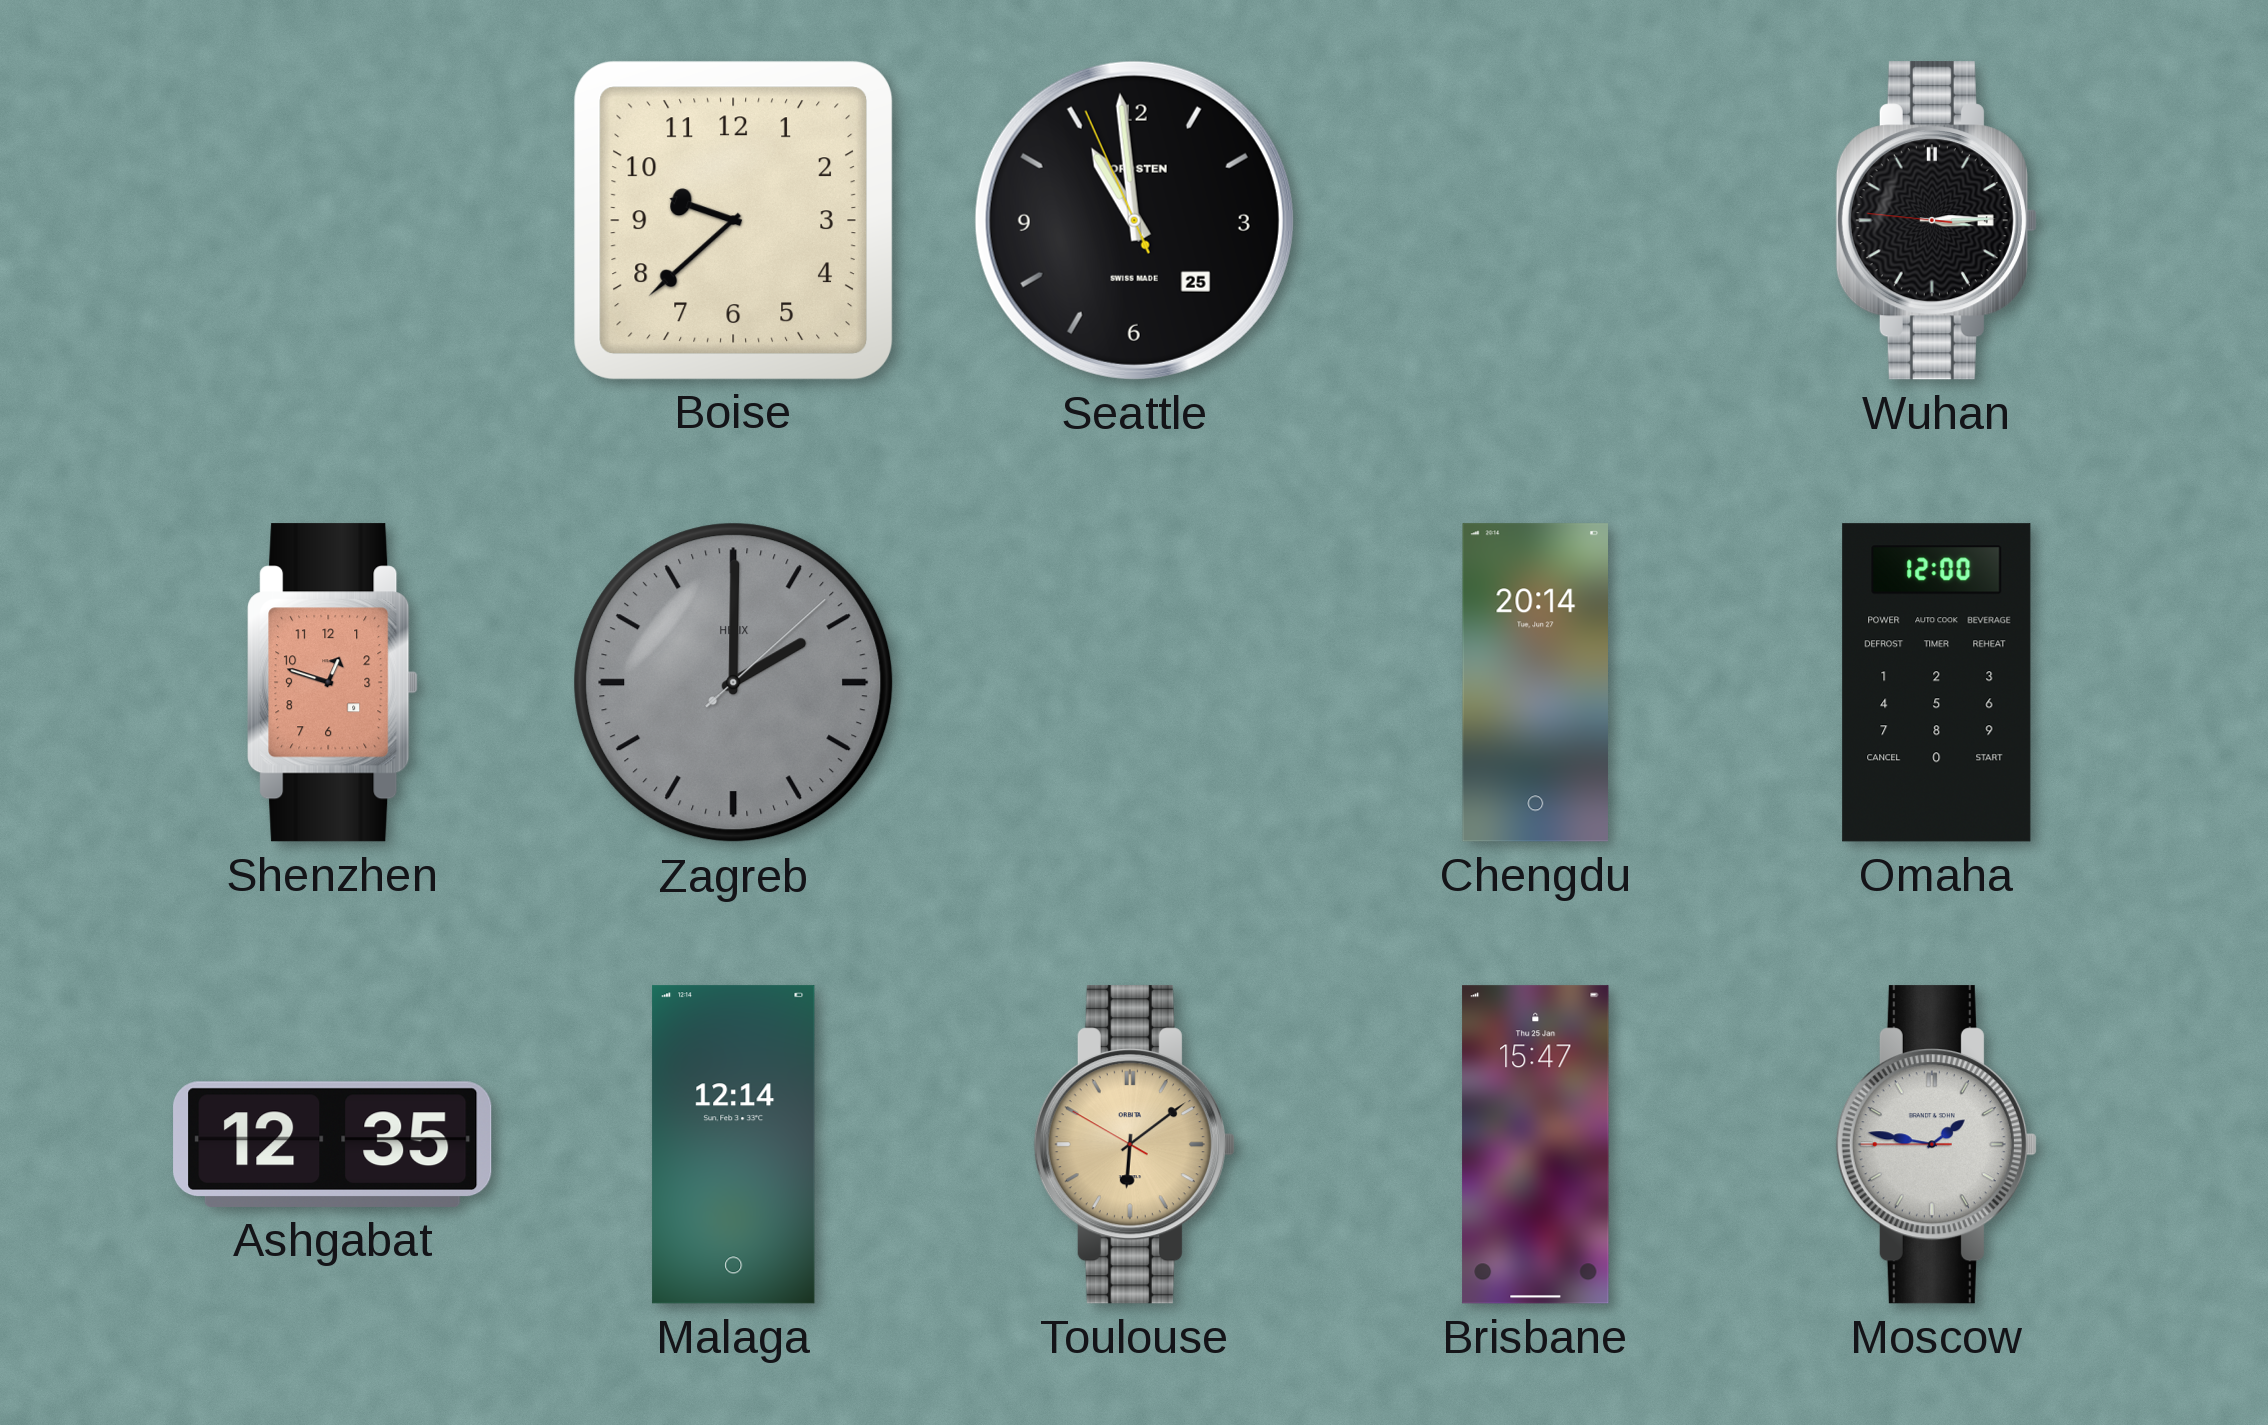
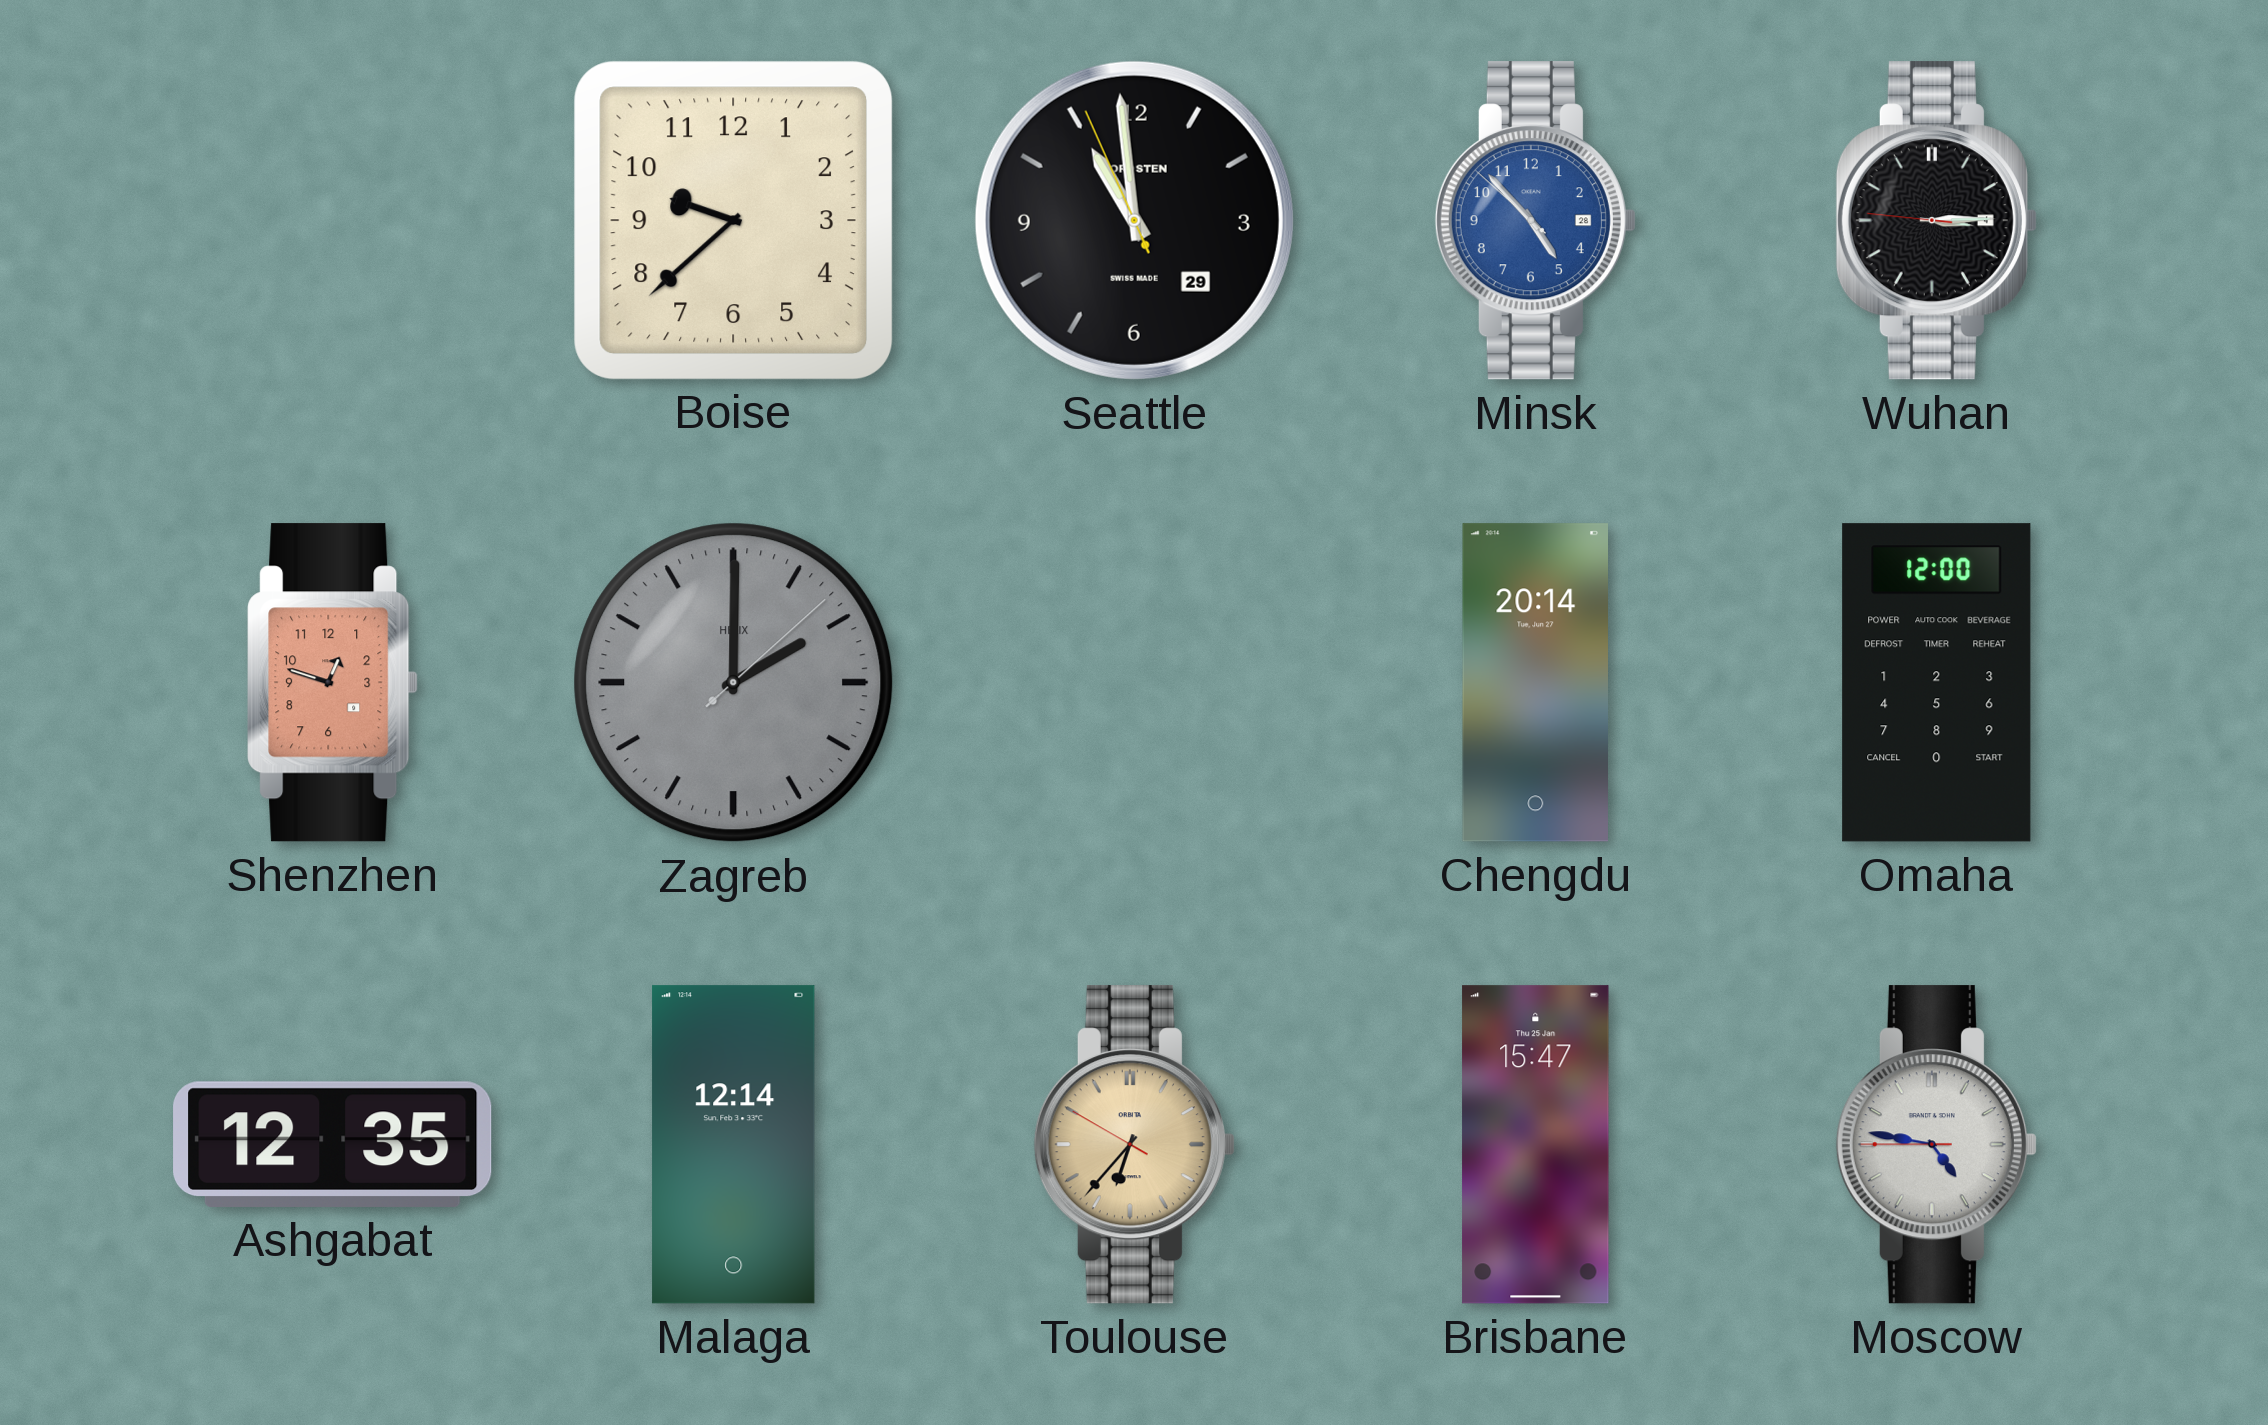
Seattle date: 25 -> 29 (1134, 220)
Minsk: none -> 4:52 (1535, 221)
Toulouse: 6:08 -> 6:36 (1134, 1145)
Moscow: 1:46 -> 4:46 (1936, 1145)
